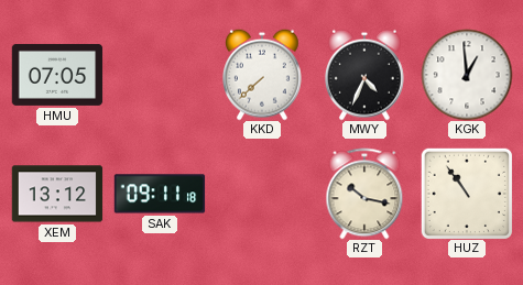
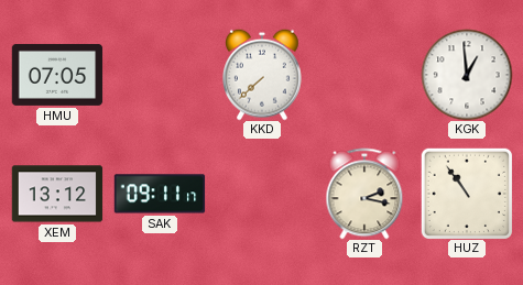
MWY: 4:34 -> none (366, 75)
SAK: 09:11:18 -> 09:11:17 (160, 194)
RZT: 10:17 -> 2:17 (364, 194)
